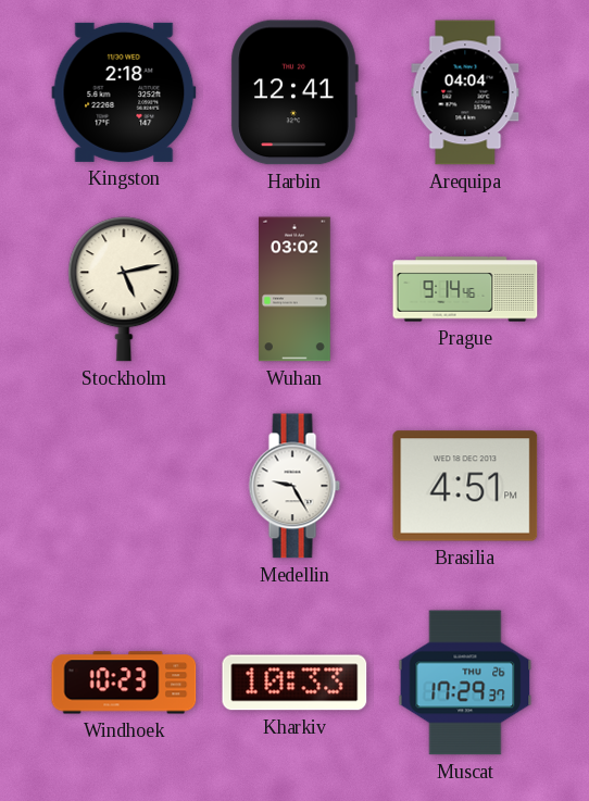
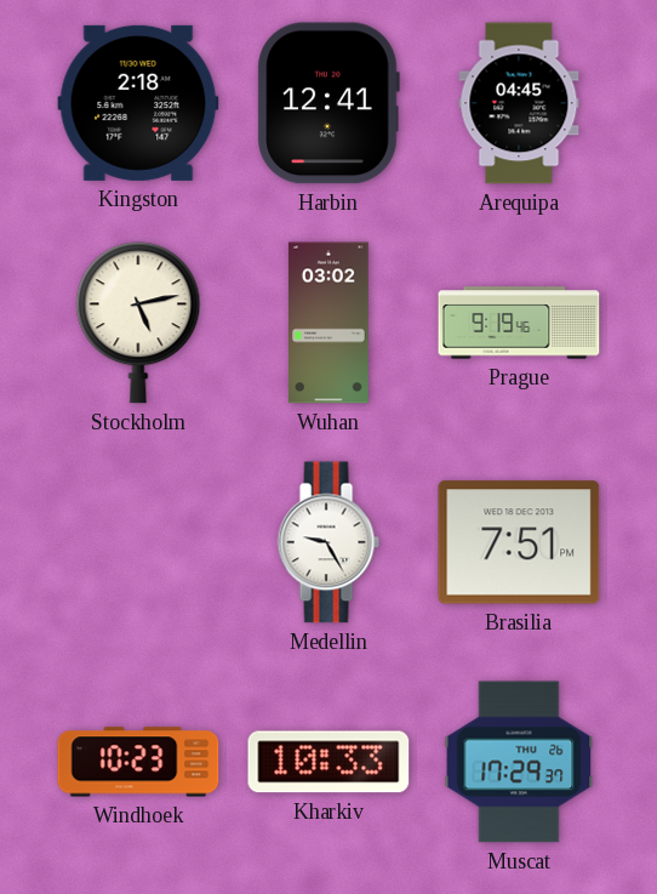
Arequipa: 04:04 -> 04:45 (519, 103)
Prague: 9:14 -> 9:19 (519, 323)
Brasilia: 4:51 -> 7:51 (519, 542)
